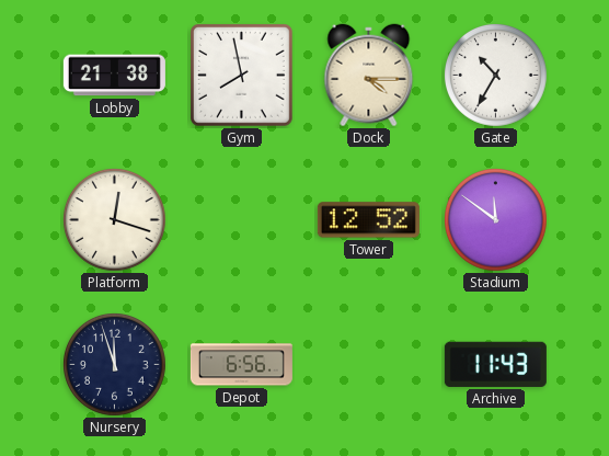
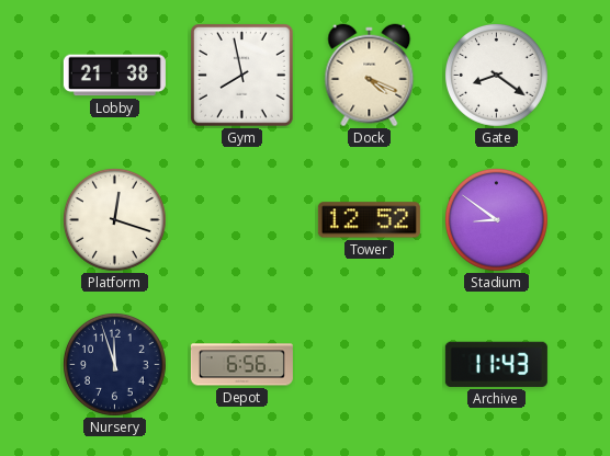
Dock: 4:15 -> 4:19 (370, 76)
Gate: 10:35 -> 8:21 (497, 76)
Stadium: 11:51 -> 8:51 (497, 220)
